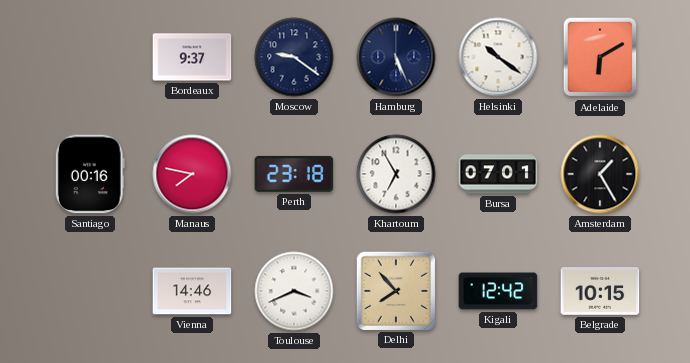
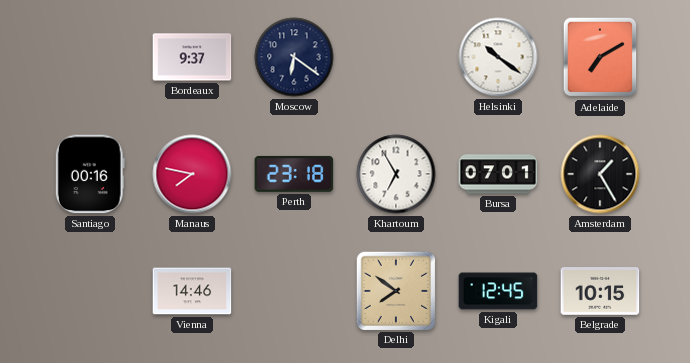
Moscow: 9:21 -> 6:21 (294, 57)
Hamburg: 5:26 -> none (396, 57)
Adelaide: 6:10 -> 7:10 (600, 57)
Toulouse: 3:41 -> none (294, 291)
Delhi: 7:53 -> 7:51 (395, 290)
Kigali: 12:42 -> 12:45 (498, 291)
